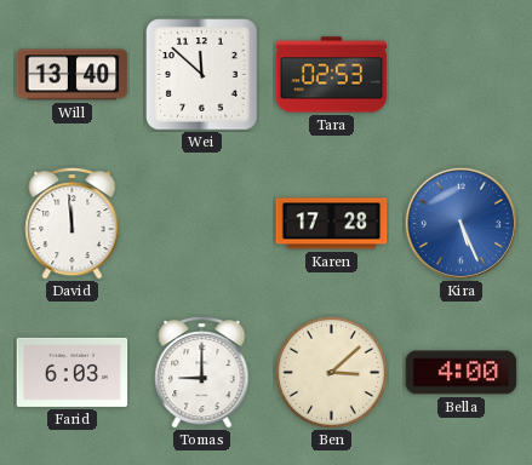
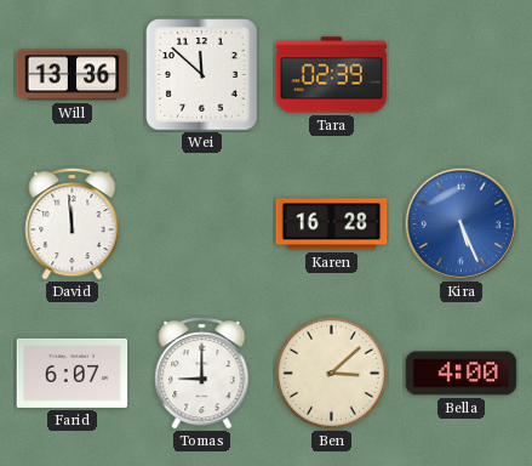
Will: 13:40 -> 13:36 (73, 75)
Tara: 02:53 -> 02:39 (332, 75)
Karen: 17:28 -> 16:28 (332, 225)
Farid: 6:03 -> 6:07 (73, 373)
